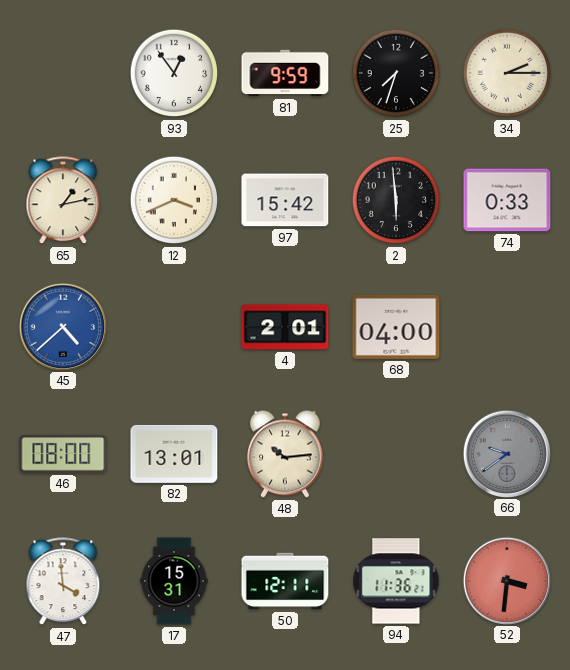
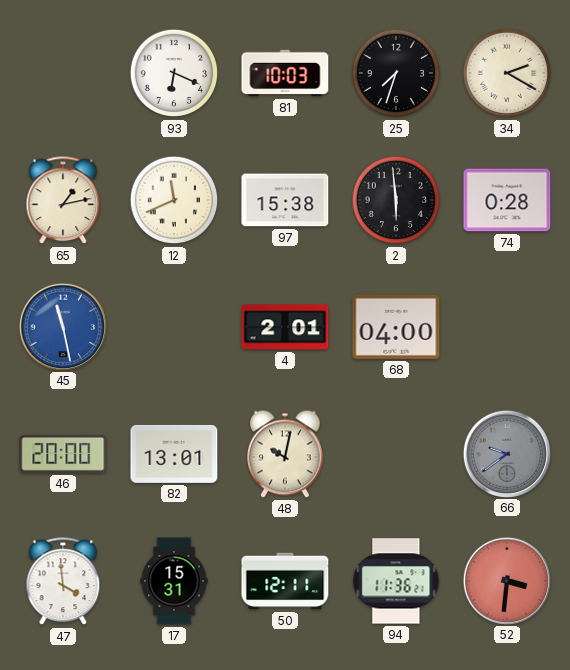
93: 12:54 -> 6:19 (174, 73)
81: 9:59 -> 10:03 (285, 73)
34: 2:15 -> 2:20 (507, 73)
12: 3:41 -> 11:41 (174, 200)
97: 15:42 -> 15:38 (285, 200)
74: 0:33 -> 0:28 (507, 200)
45: 4:38 -> 11:28 (62, 326)
46: 08:00 -> 20:00 (63, 454)
48: 10:14 -> 10:02 (286, 454)
